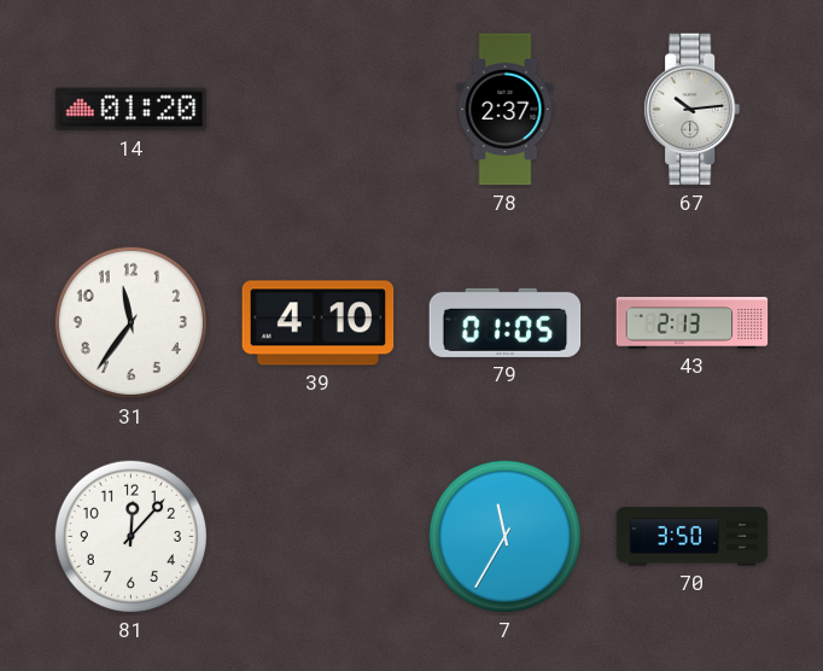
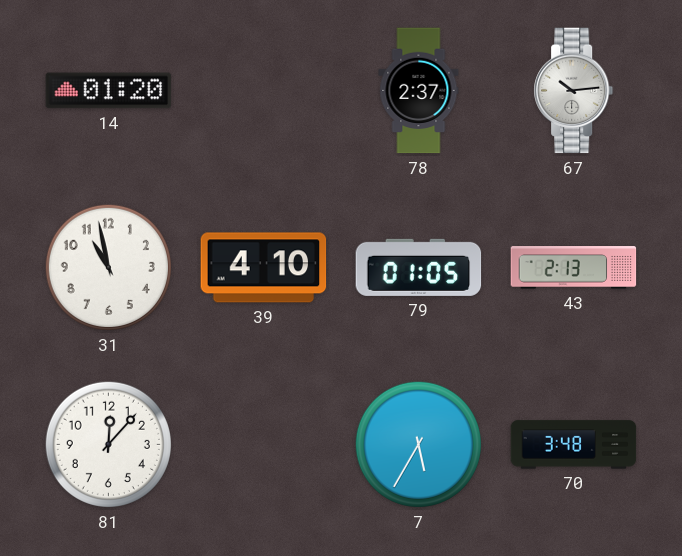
31: 11:36 -> 10:58 (108, 267)
7: 11:35 -> 5:35 (418, 444)
70: 3:50 -> 3:48 (574, 445)
